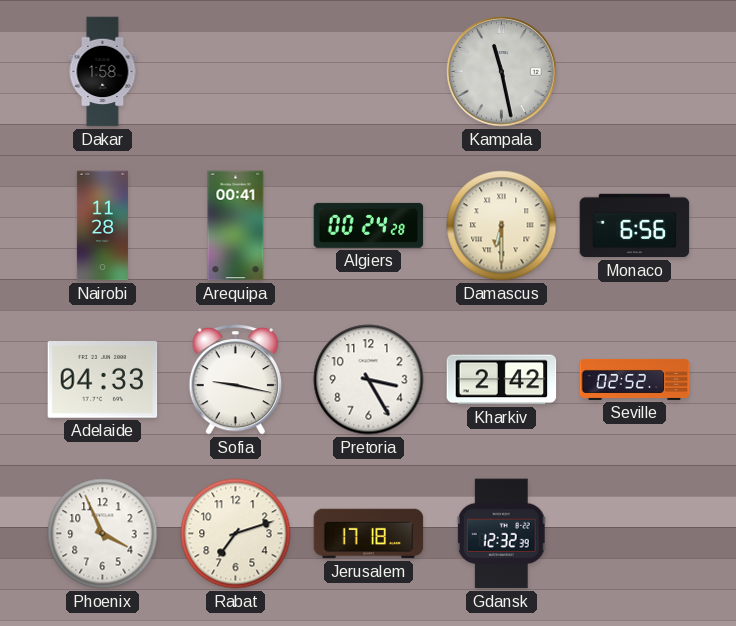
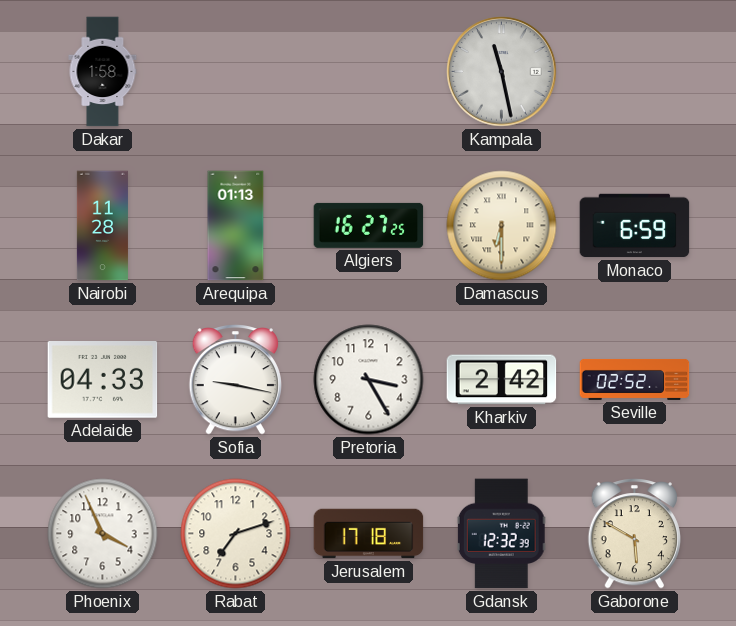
Arequipa: 00:41 -> 01:13 (236, 226)
Algiers: 00:24 -> 16:27 (369, 225)
Monaco: 6:56 -> 6:59 (635, 226)
Gaborone: none -> 5:50 (634, 534)
